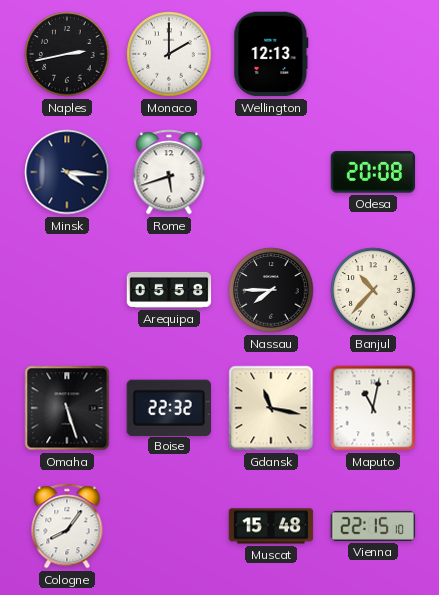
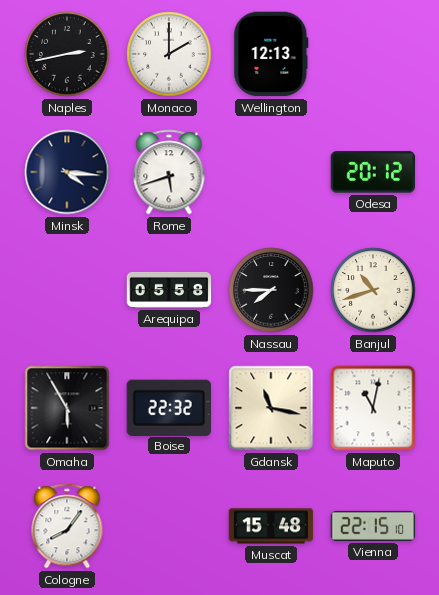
Odesa: 20:08 -> 20:12 (373, 172)
Banjul: 10:37 -> 10:42 (373, 290)
Omaha: 5:27 -> 5:55 (67, 408)
